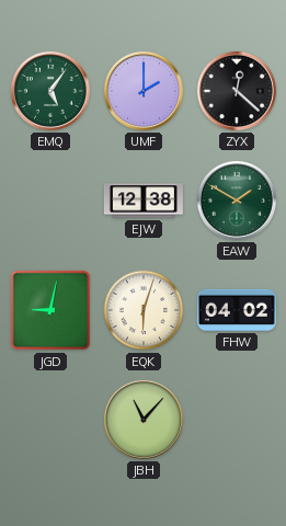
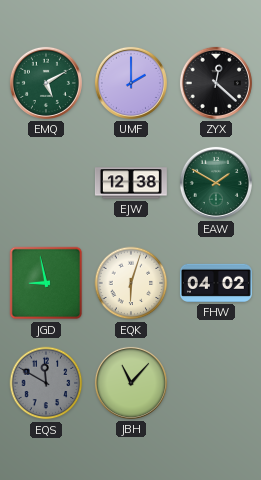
EMQ: 5:06 -> 5:10 (46, 83)
JGD: 9:02 -> 8:58 (46, 283)
EQS: none -> 11:50 (46, 383)
